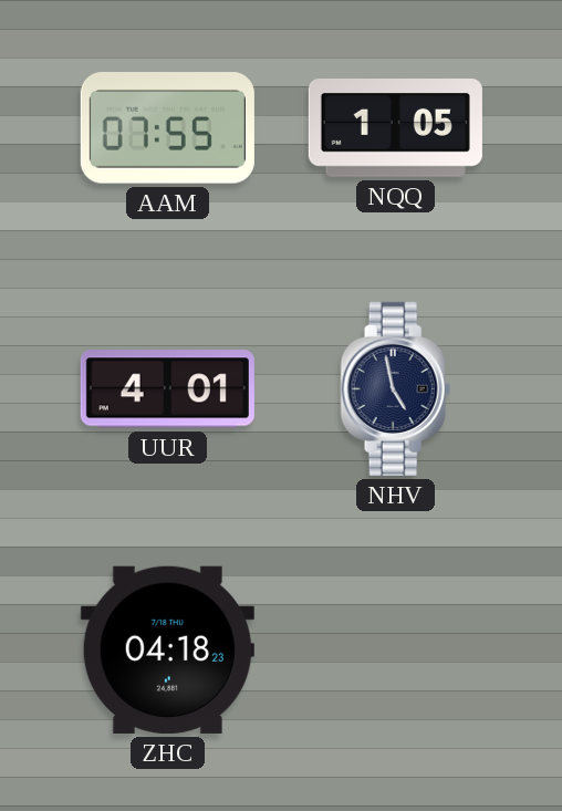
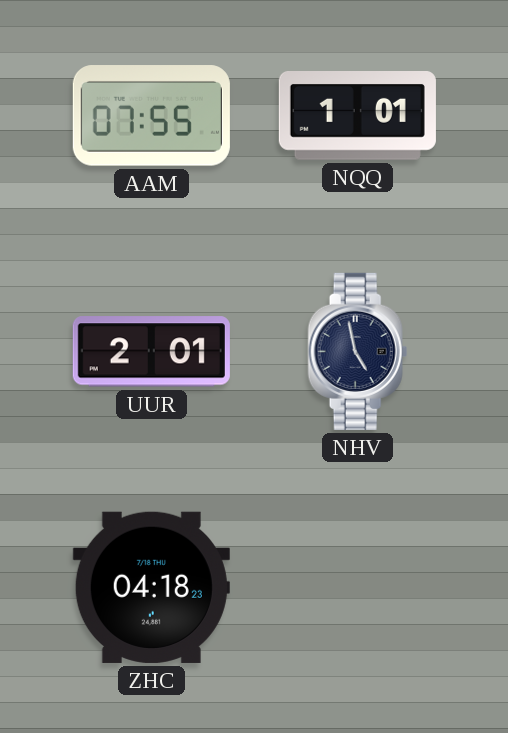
NQQ: 1:05 -> 1:01 (357, 116)
UUR: 4:01 -> 2:01 (151, 352)
